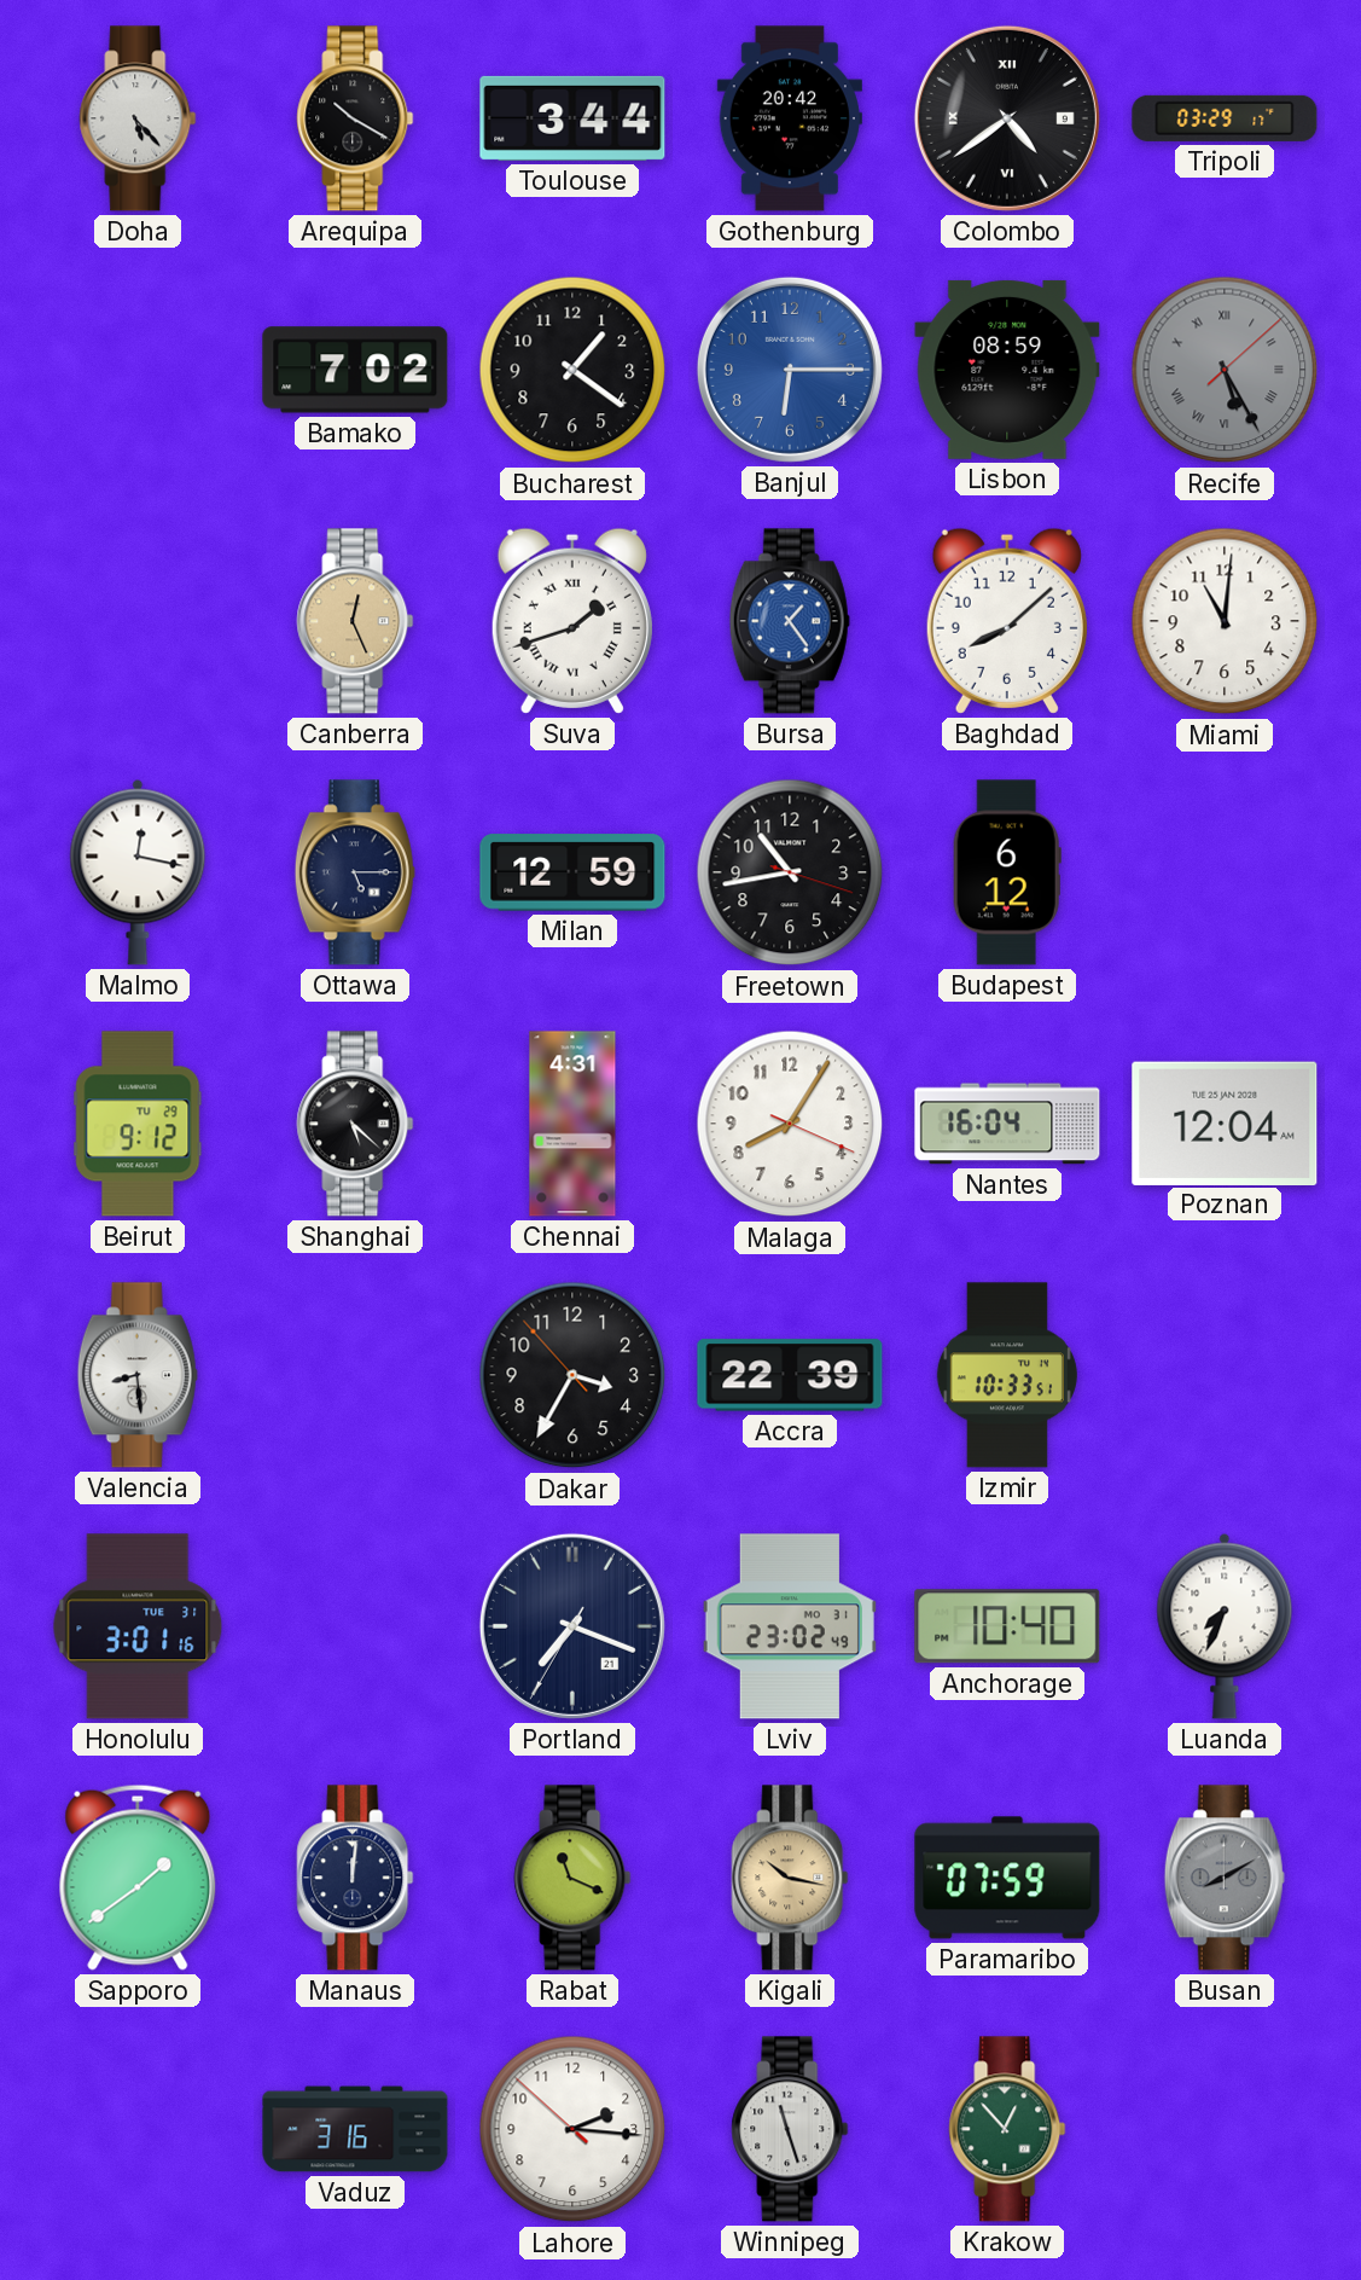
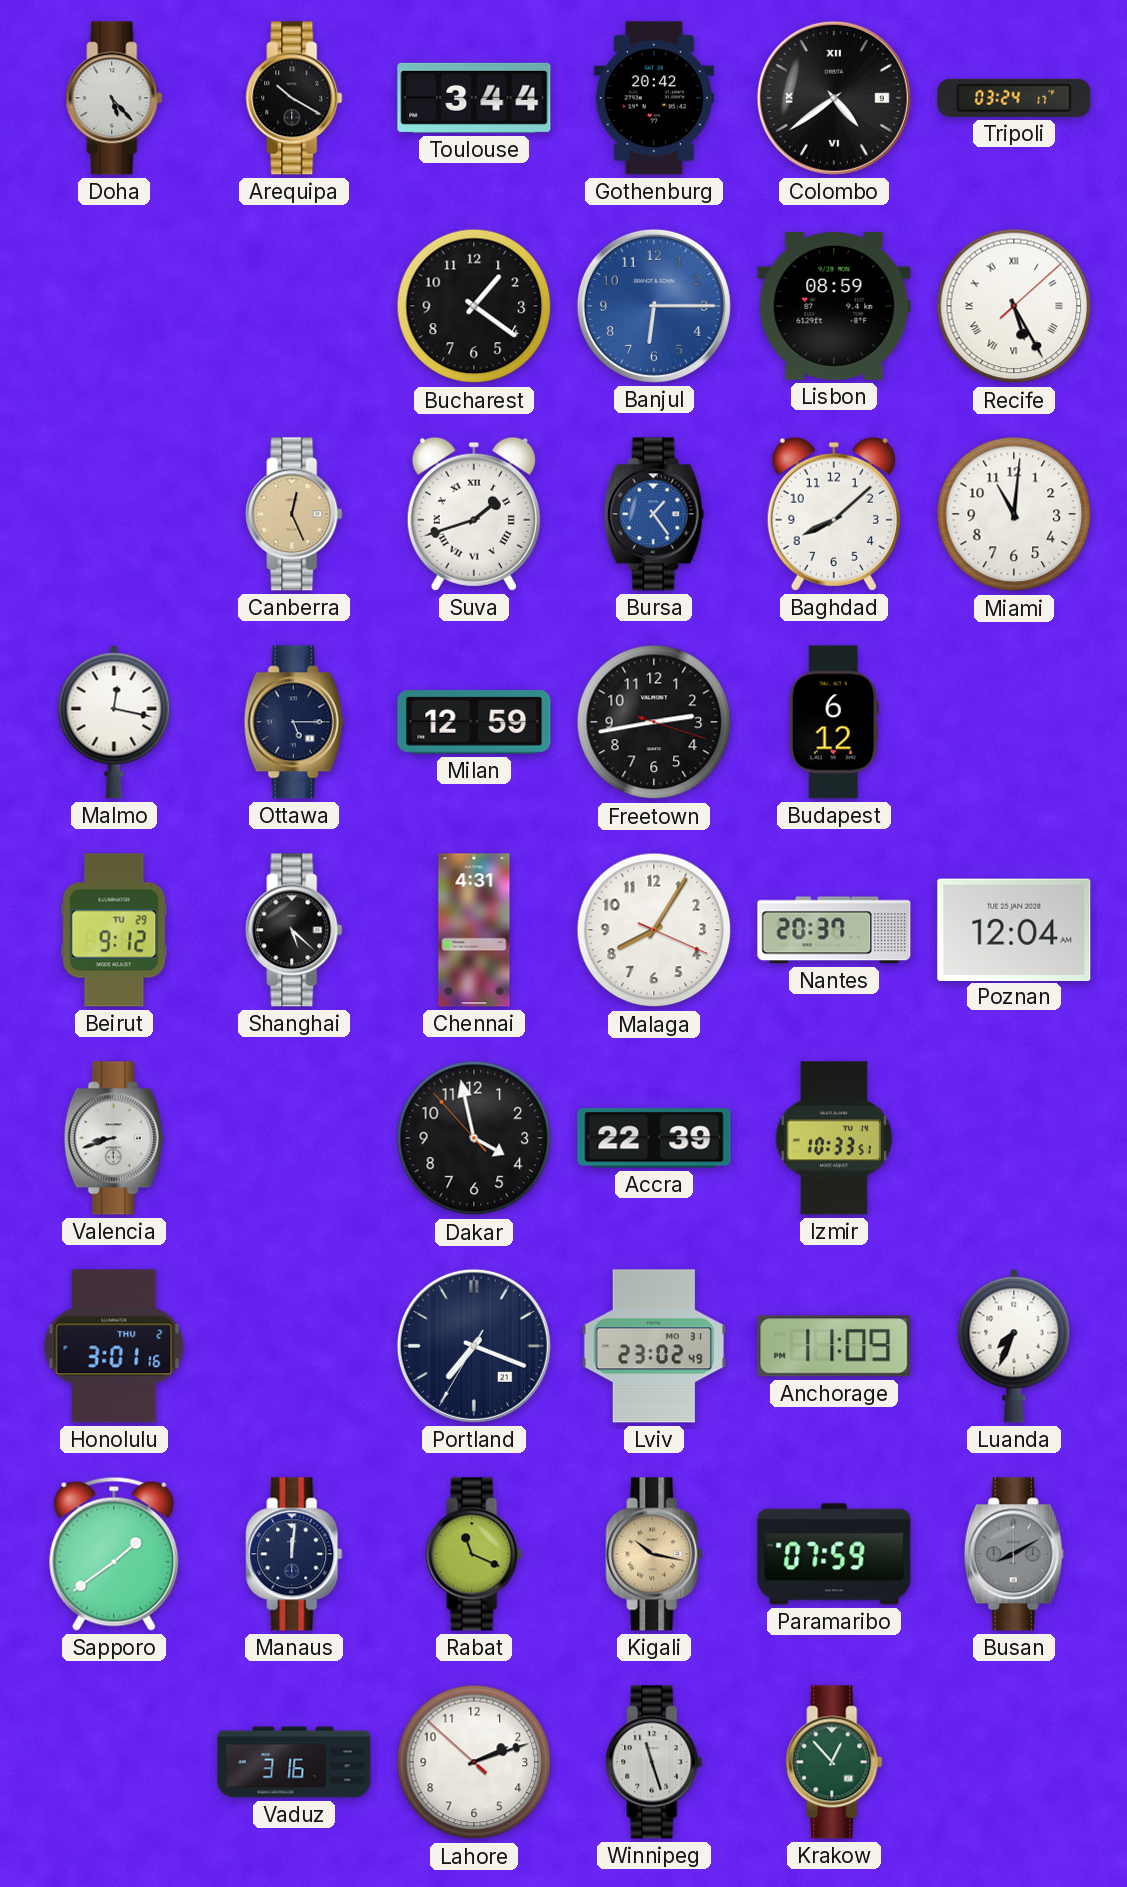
Tripoli: 03:29 -> 03:24 (1014, 98)
Bamako: 7:02 -> none (355, 370)
Recife dial: grey -> white (1014, 306)
Freetown: 10:43 -> 2:43 (654, 722)
Nantes: 16:04 -> 20:37 (834, 930)
Valencia: 8:29 -> 8:42 (114, 1138)
Dakar: 3:34 -> 3:57 (474, 1138)
Honolulu date: TUE 31 -> THU 2 (114, 1346)
Anchorage: 10:40 -> 11:09 (834, 1346)
Lahore: 2:15 -> 2:11 (474, 1762)
